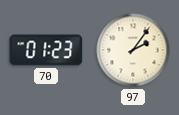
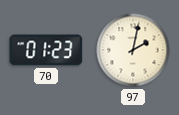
97: 2:06 -> 2:02 (133, 50)
